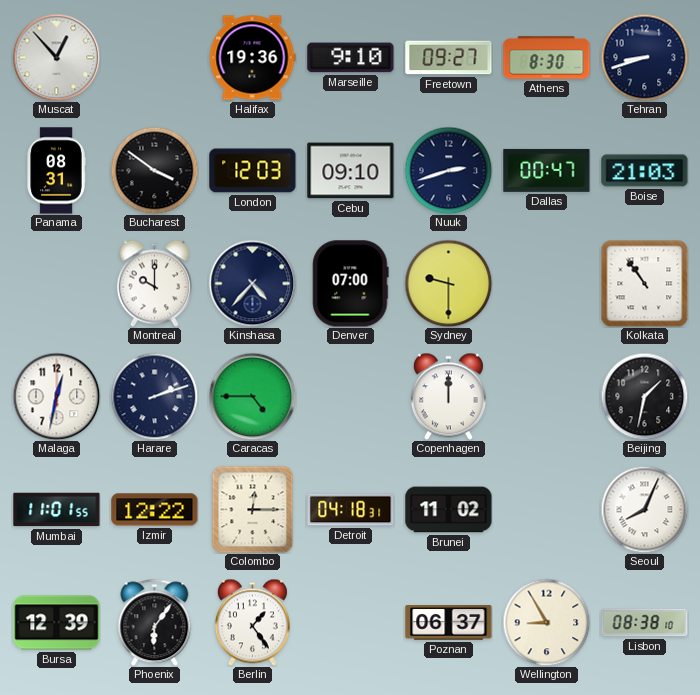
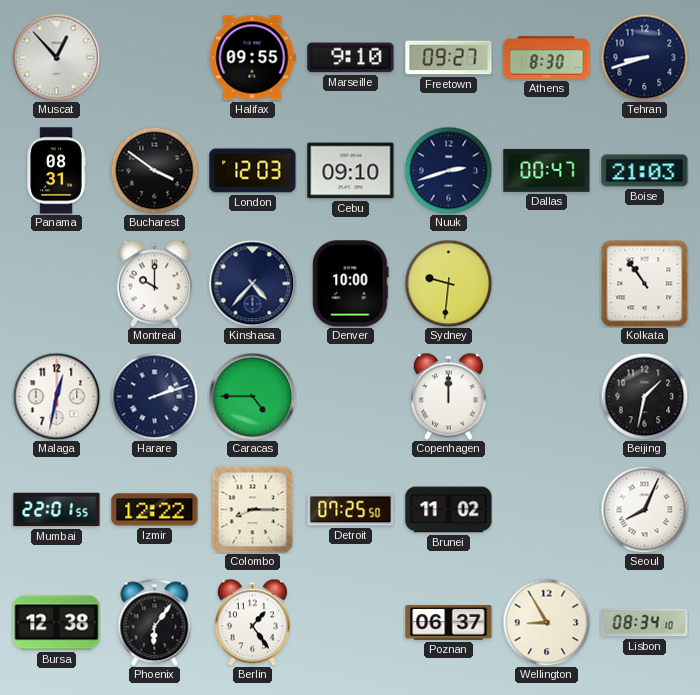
Halifax: 19:36 -> 09:55 (252, 58)
Denver: 07:00 -> 10:00 (351, 284)
Sydney: 9:30 -> 9:31 (448, 283)
Mumbai: 11:01 -> 22:01 (57, 510)
Colombo: 12:15 -> 8:15 (253, 509)
Detroit: 04:18 -> 07:25 (351, 510)
Bursa: 12:39 -> 12:38 (57, 623)
Lisbon: 08:38 -> 08:34 (645, 623)
